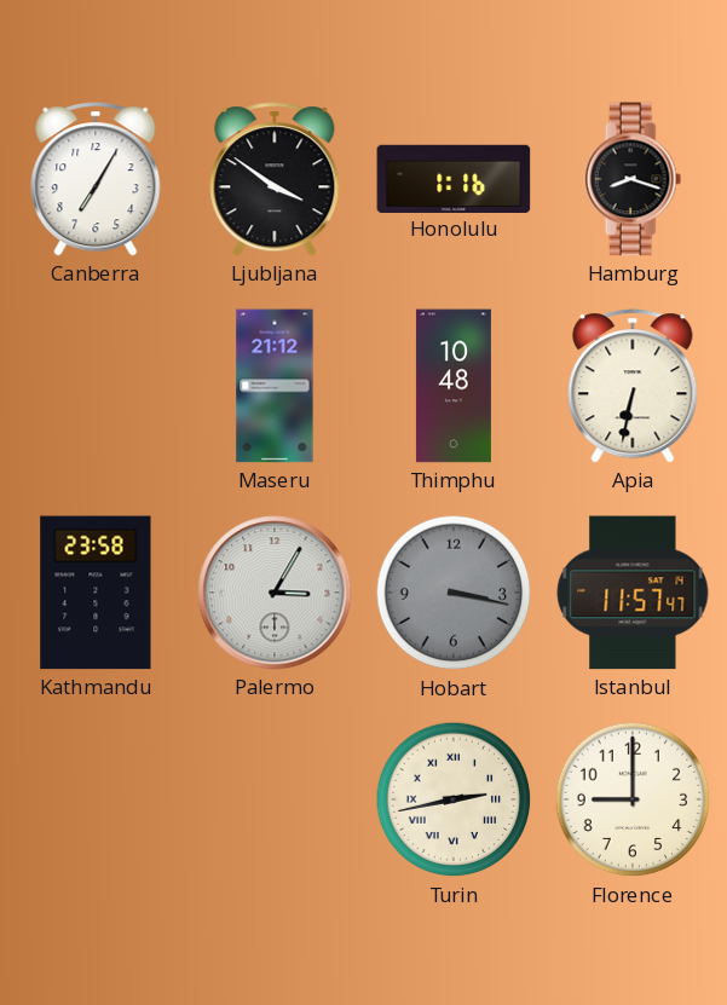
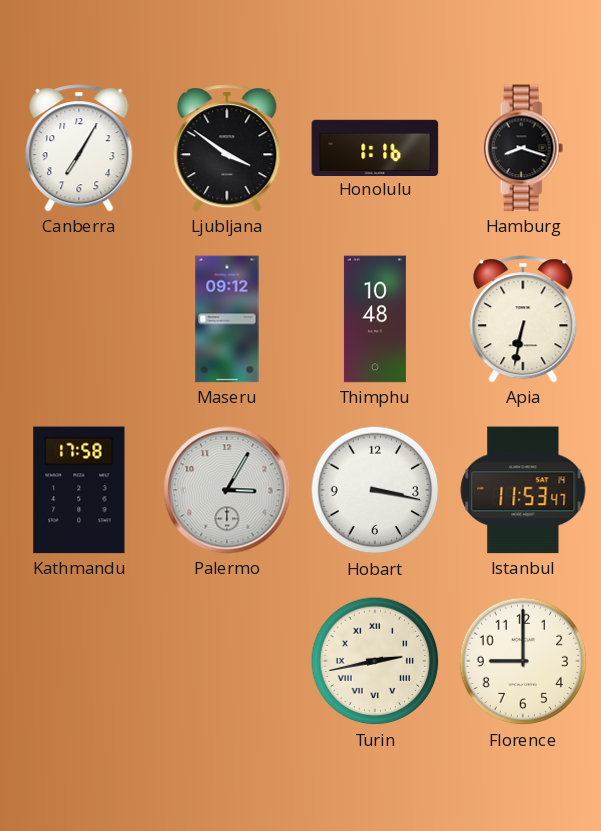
Maseru: 21:12 -> 09:12 (227, 319)
Kathmandu: 23:58 -> 17:58 (79, 490)
Hobart dial: grey -> white (375, 490)
Istanbul: 11:57 -> 11:53 (523, 490)
